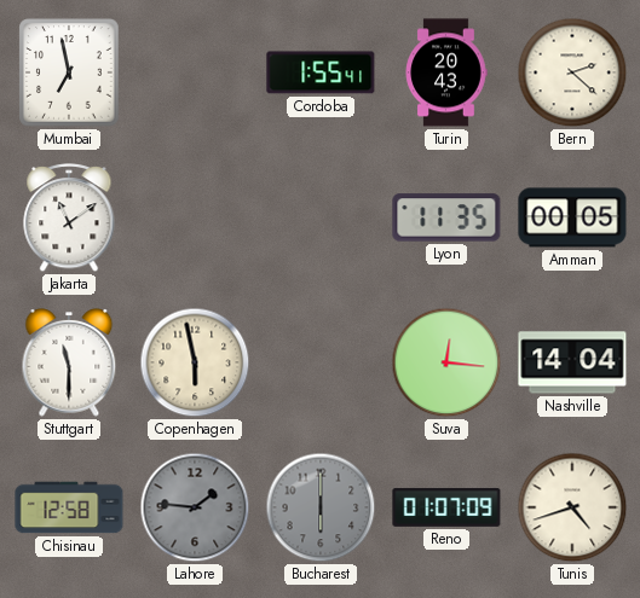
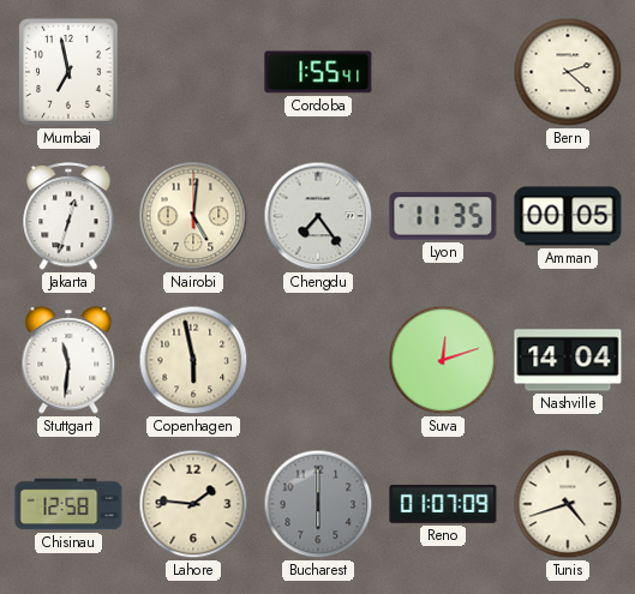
Turin: 20:43 -> none (446, 72)
Jakarta: 11:09 -> 12:33 (68, 217)
Nairobi: none -> 5:01 (193, 216)
Chengdu: none -> 7:24 (318, 216)
Stuttgart: 11:30 -> 11:31 (68, 361)
Suva: 12:16 -> 12:12 (443, 360)
Lahore dial: grey -> cream (193, 504)
